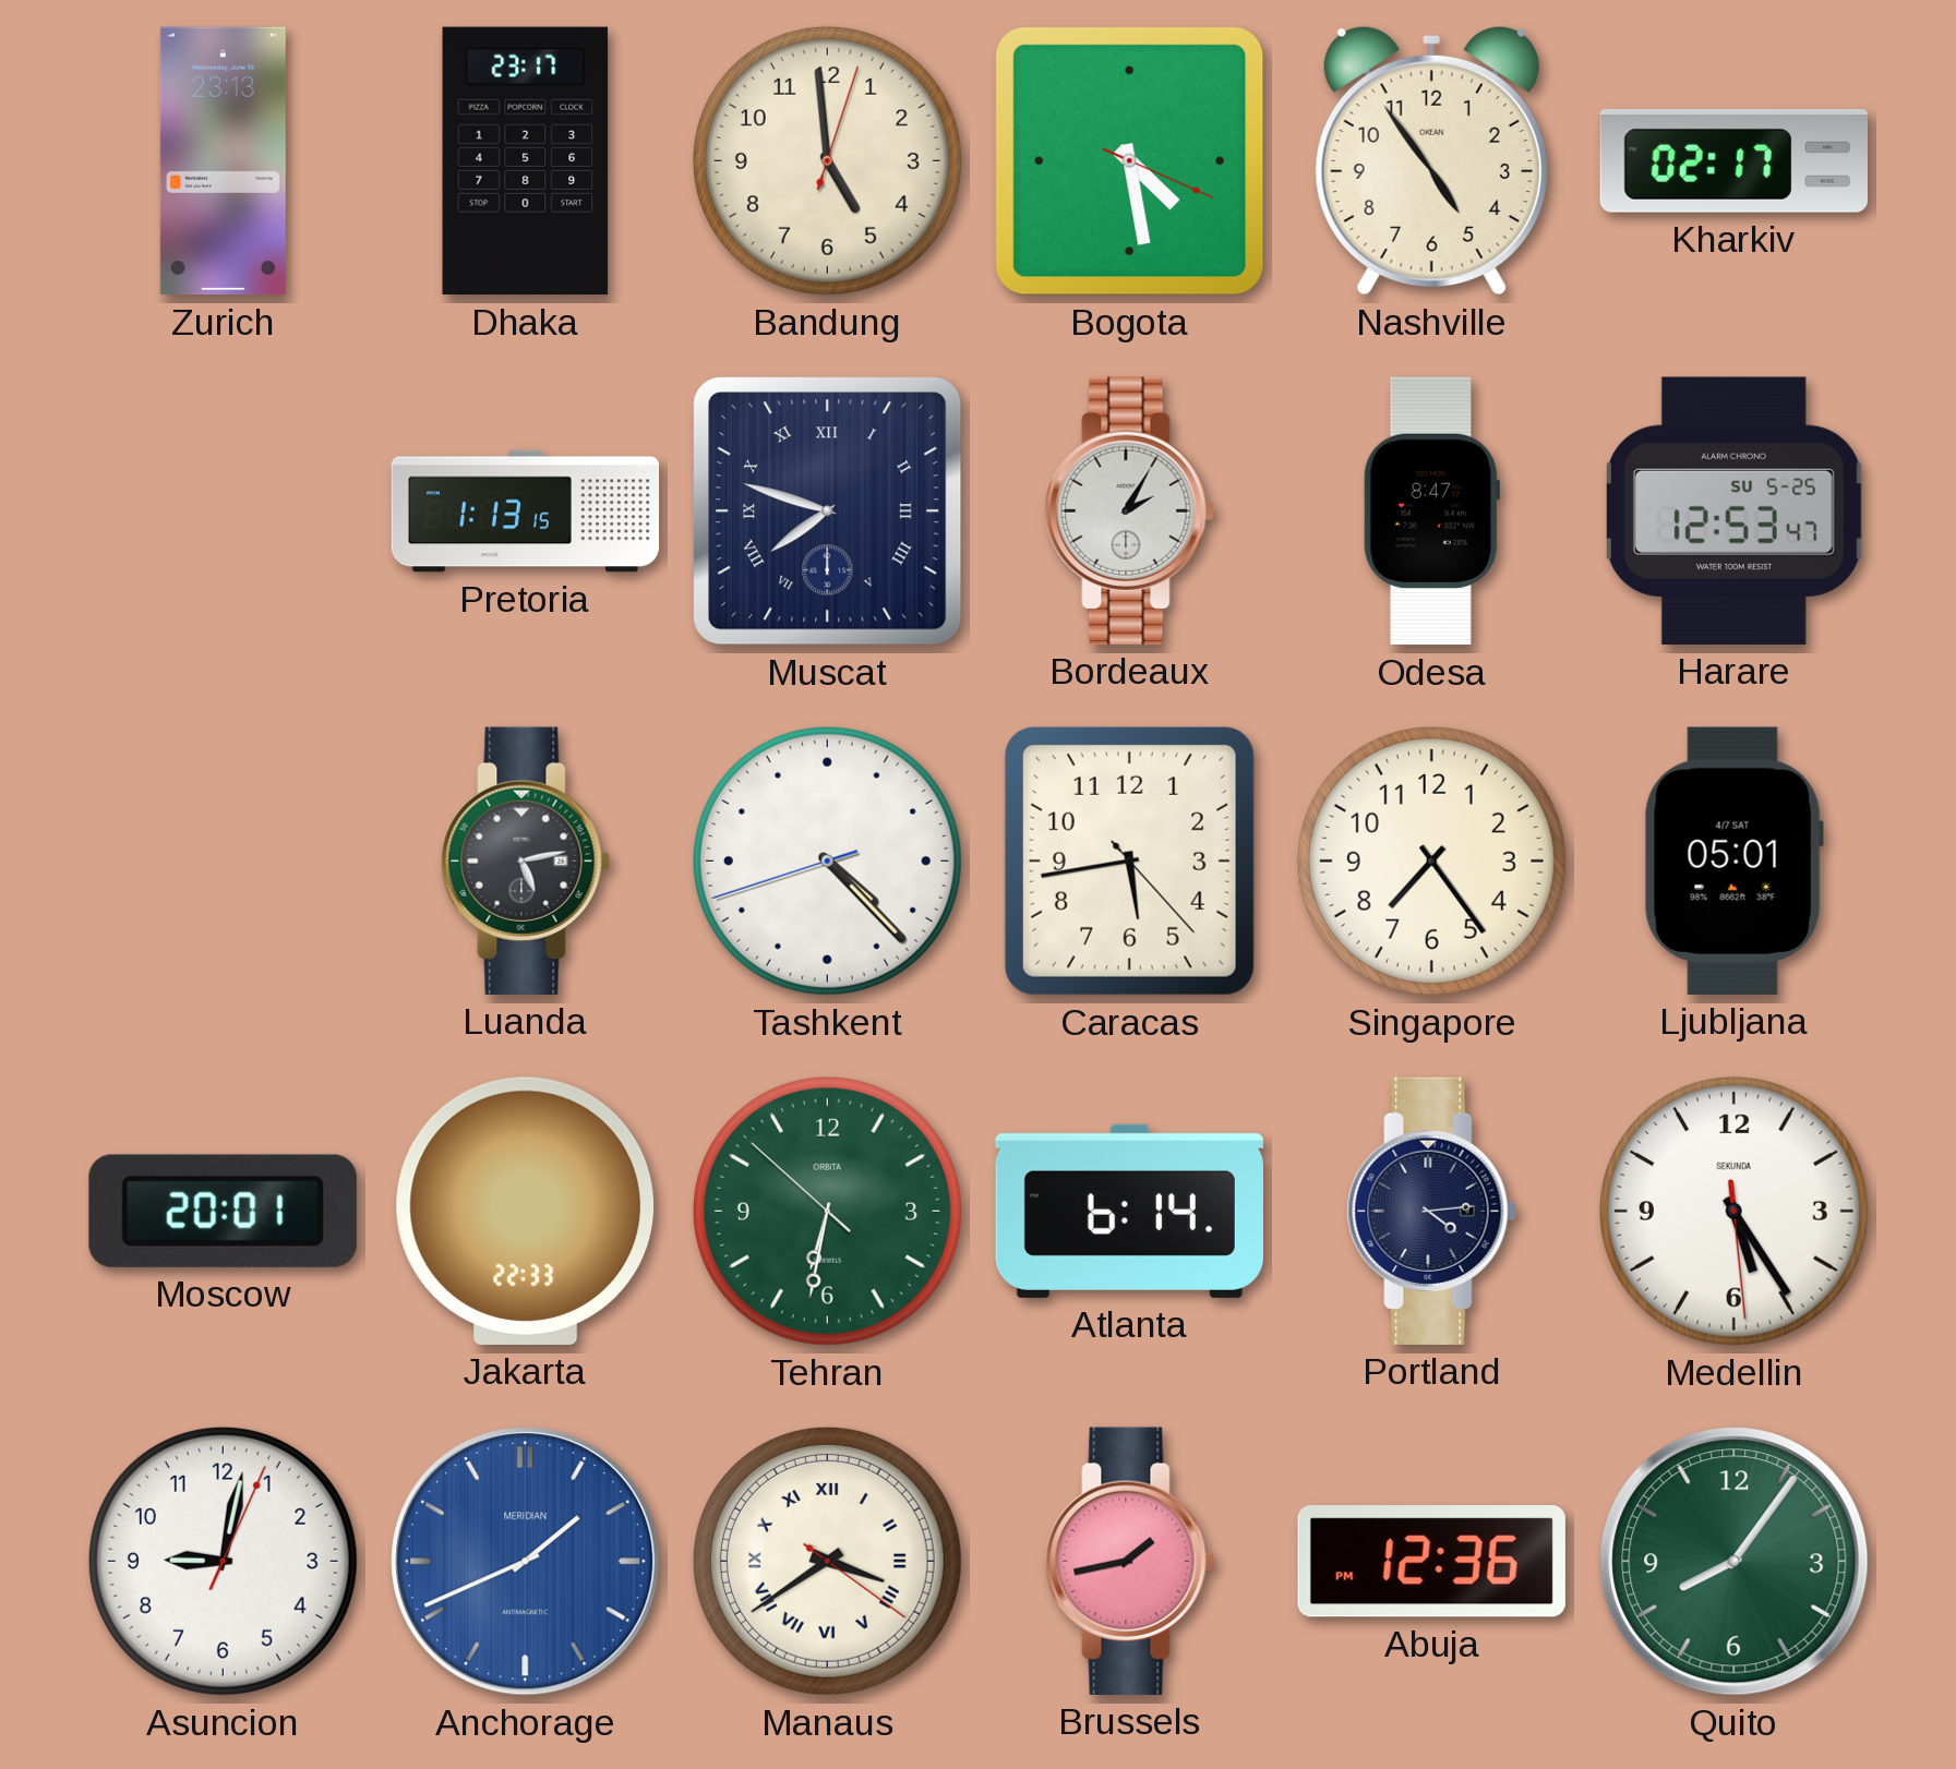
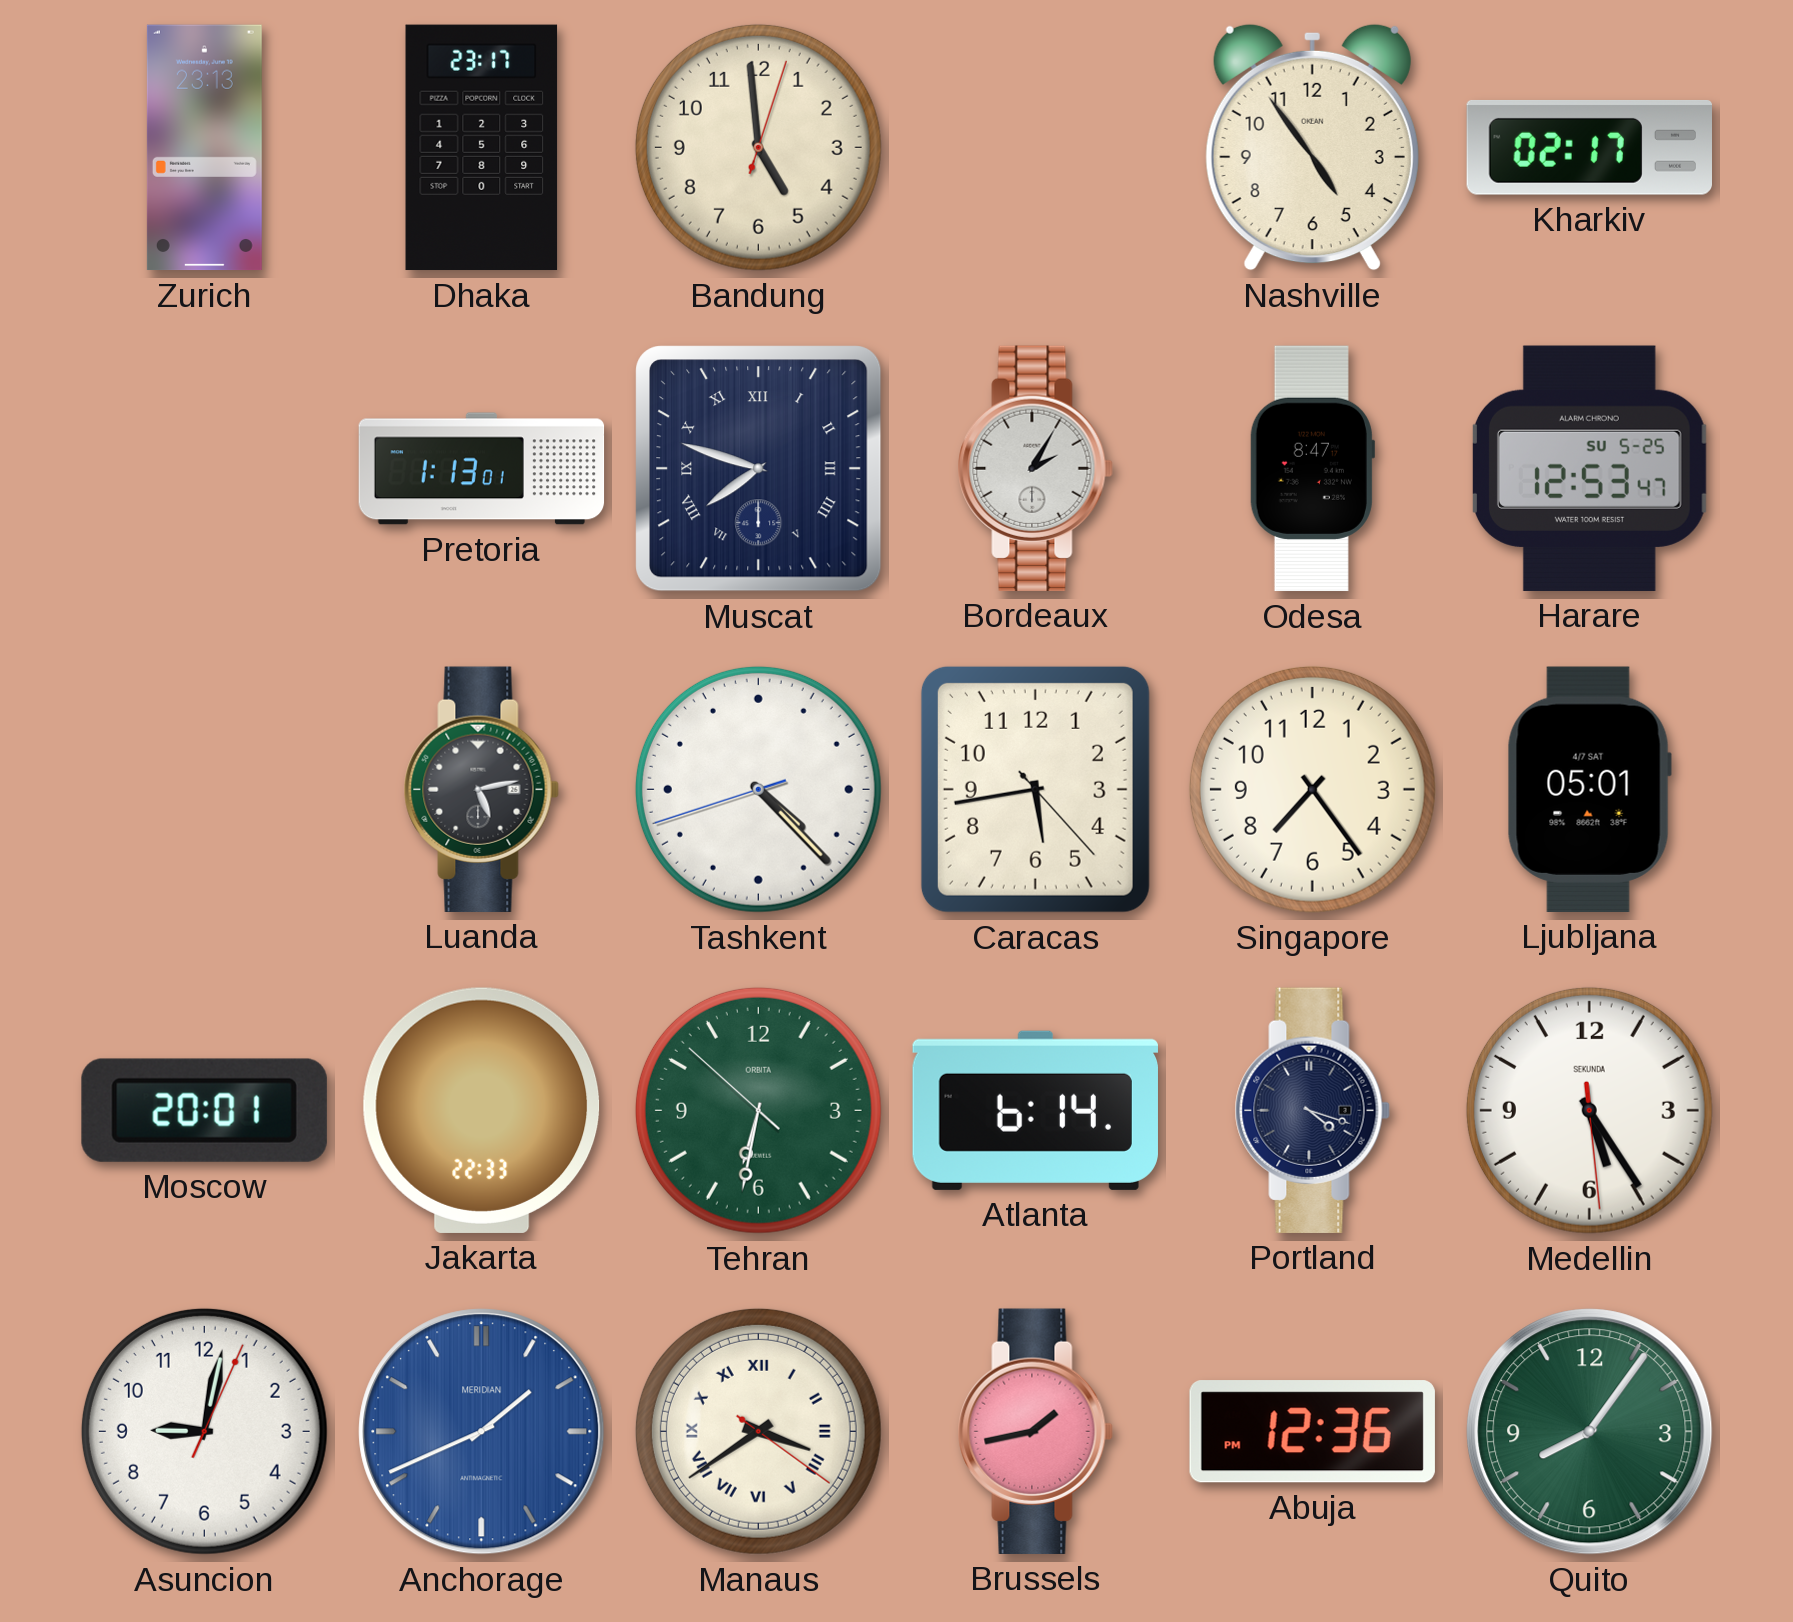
Bogota: 4:28 -> none (1130, 161)
Pretoria: 1:13:15 -> 1:13:01 (482, 469)
Portland: 4:14 -> 4:18 (1312, 1110)
